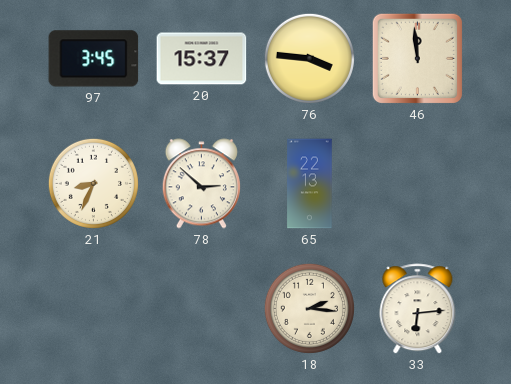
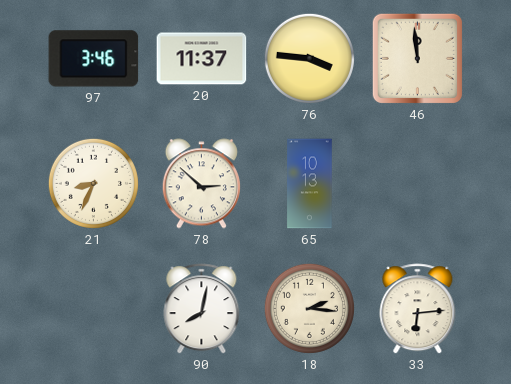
97: 3:45 -> 3:46 (94, 59)
20: 15:37 -> 11:37 (202, 59)
65: 22:13 -> 10:13 (310, 184)
90: none -> 8:02 (202, 309)
